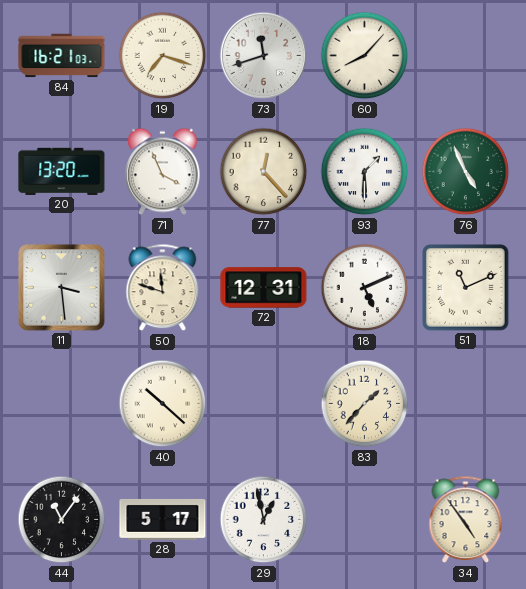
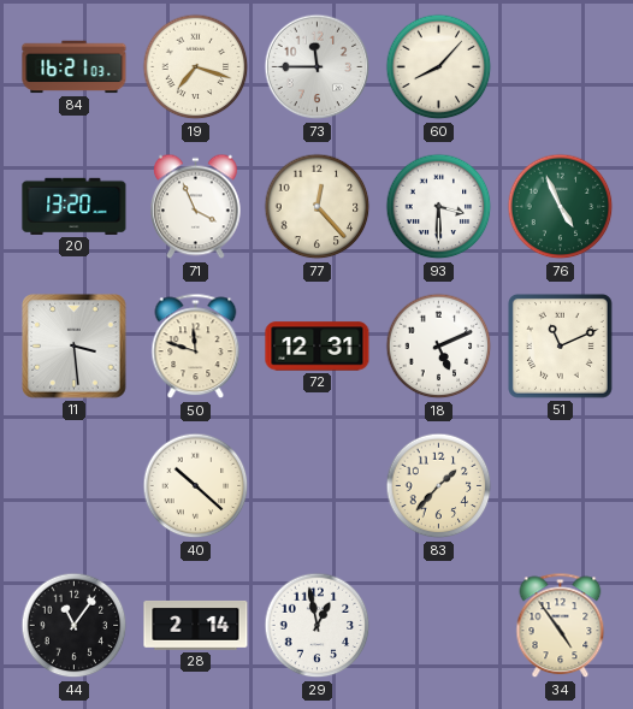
73: 11:42 -> 11:45 (318, 67)
93: 1:30 -> 3:30 (439, 207)
28: 5:17 -> 2:14 (196, 625)
